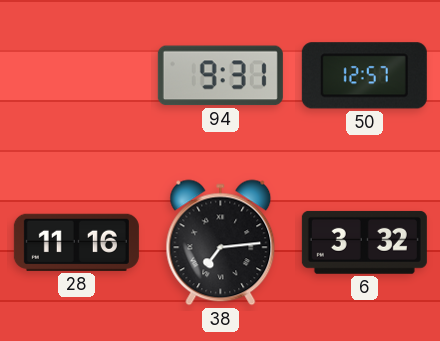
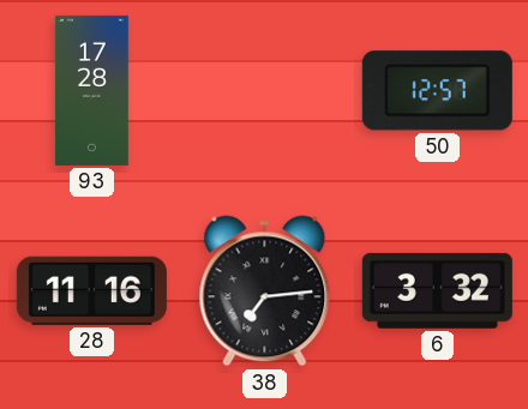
93: none -> 17:28 (91, 90)
94: 9:31 -> none (220, 76)
